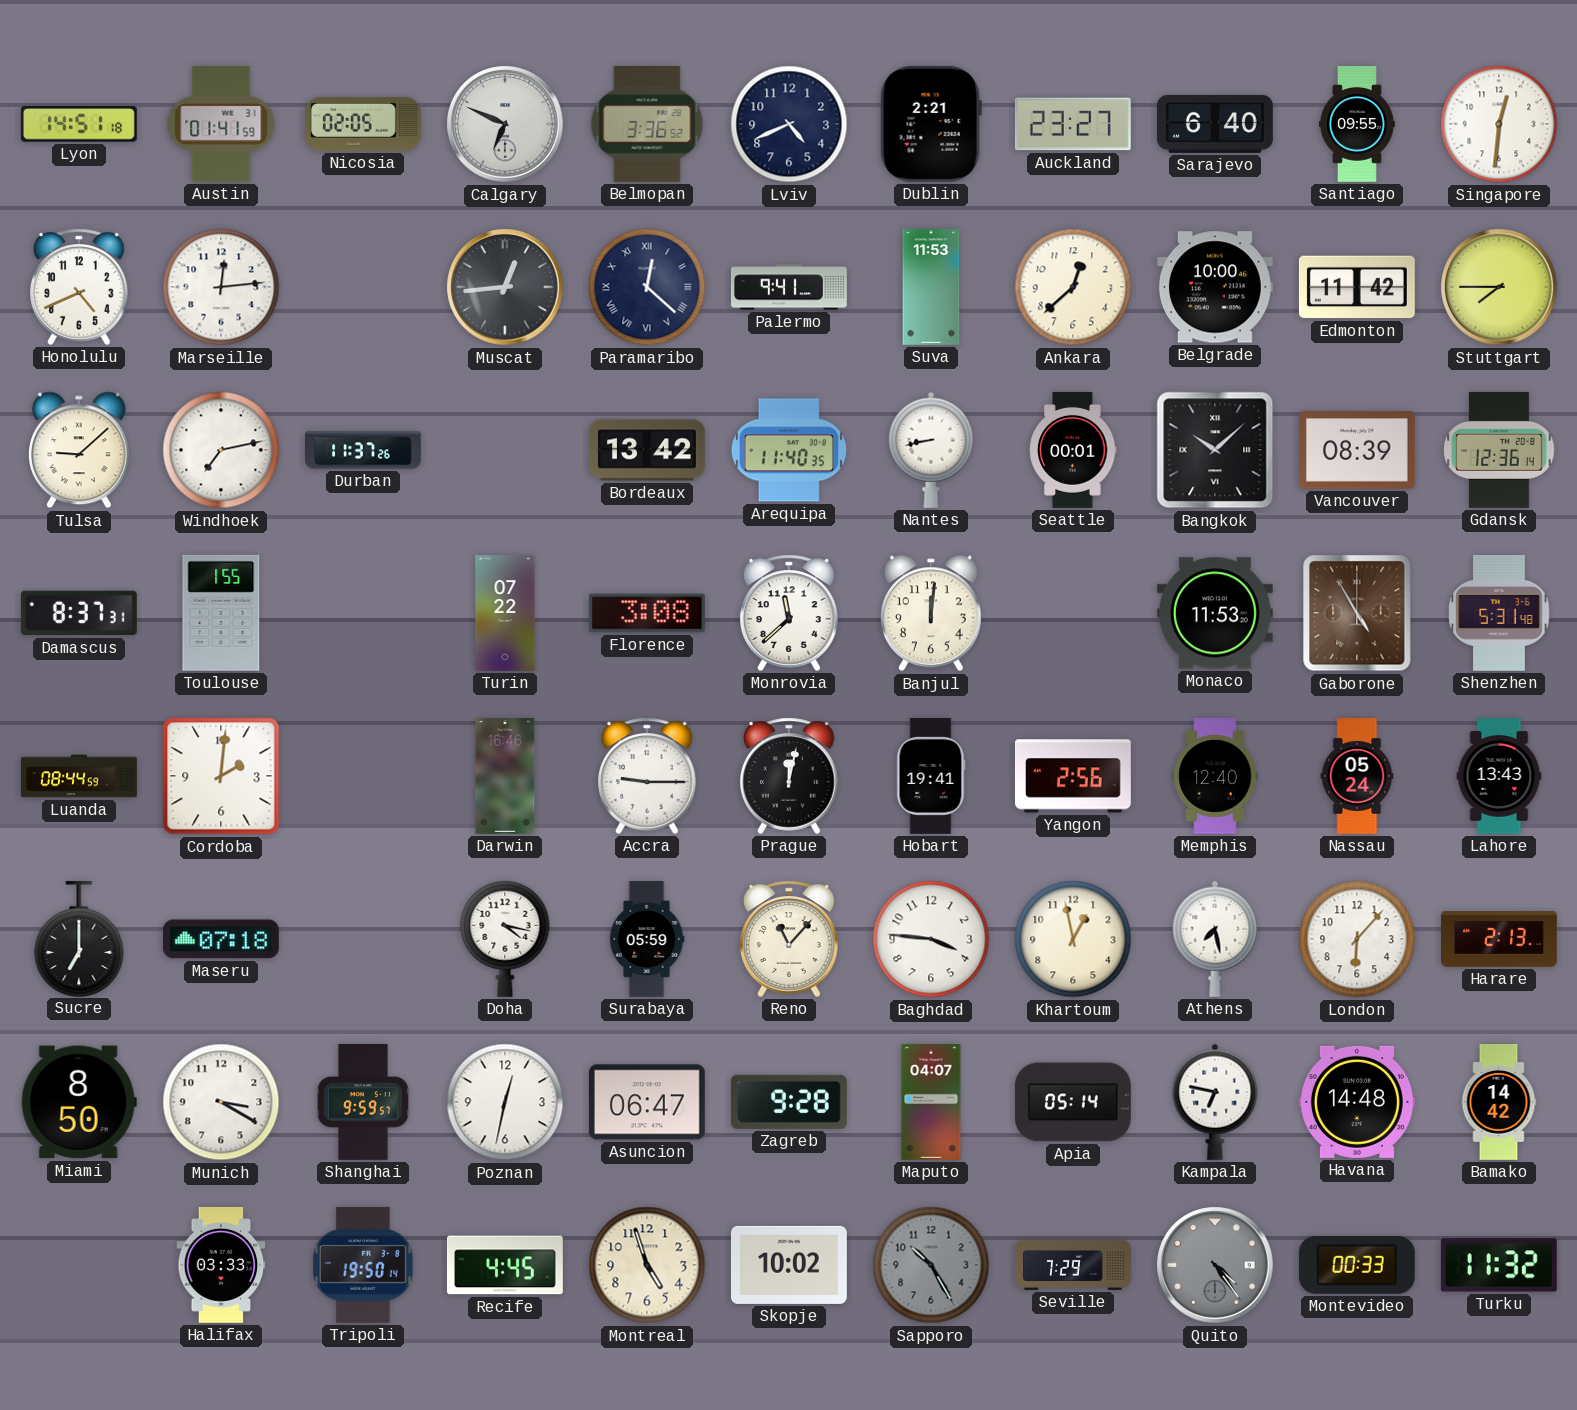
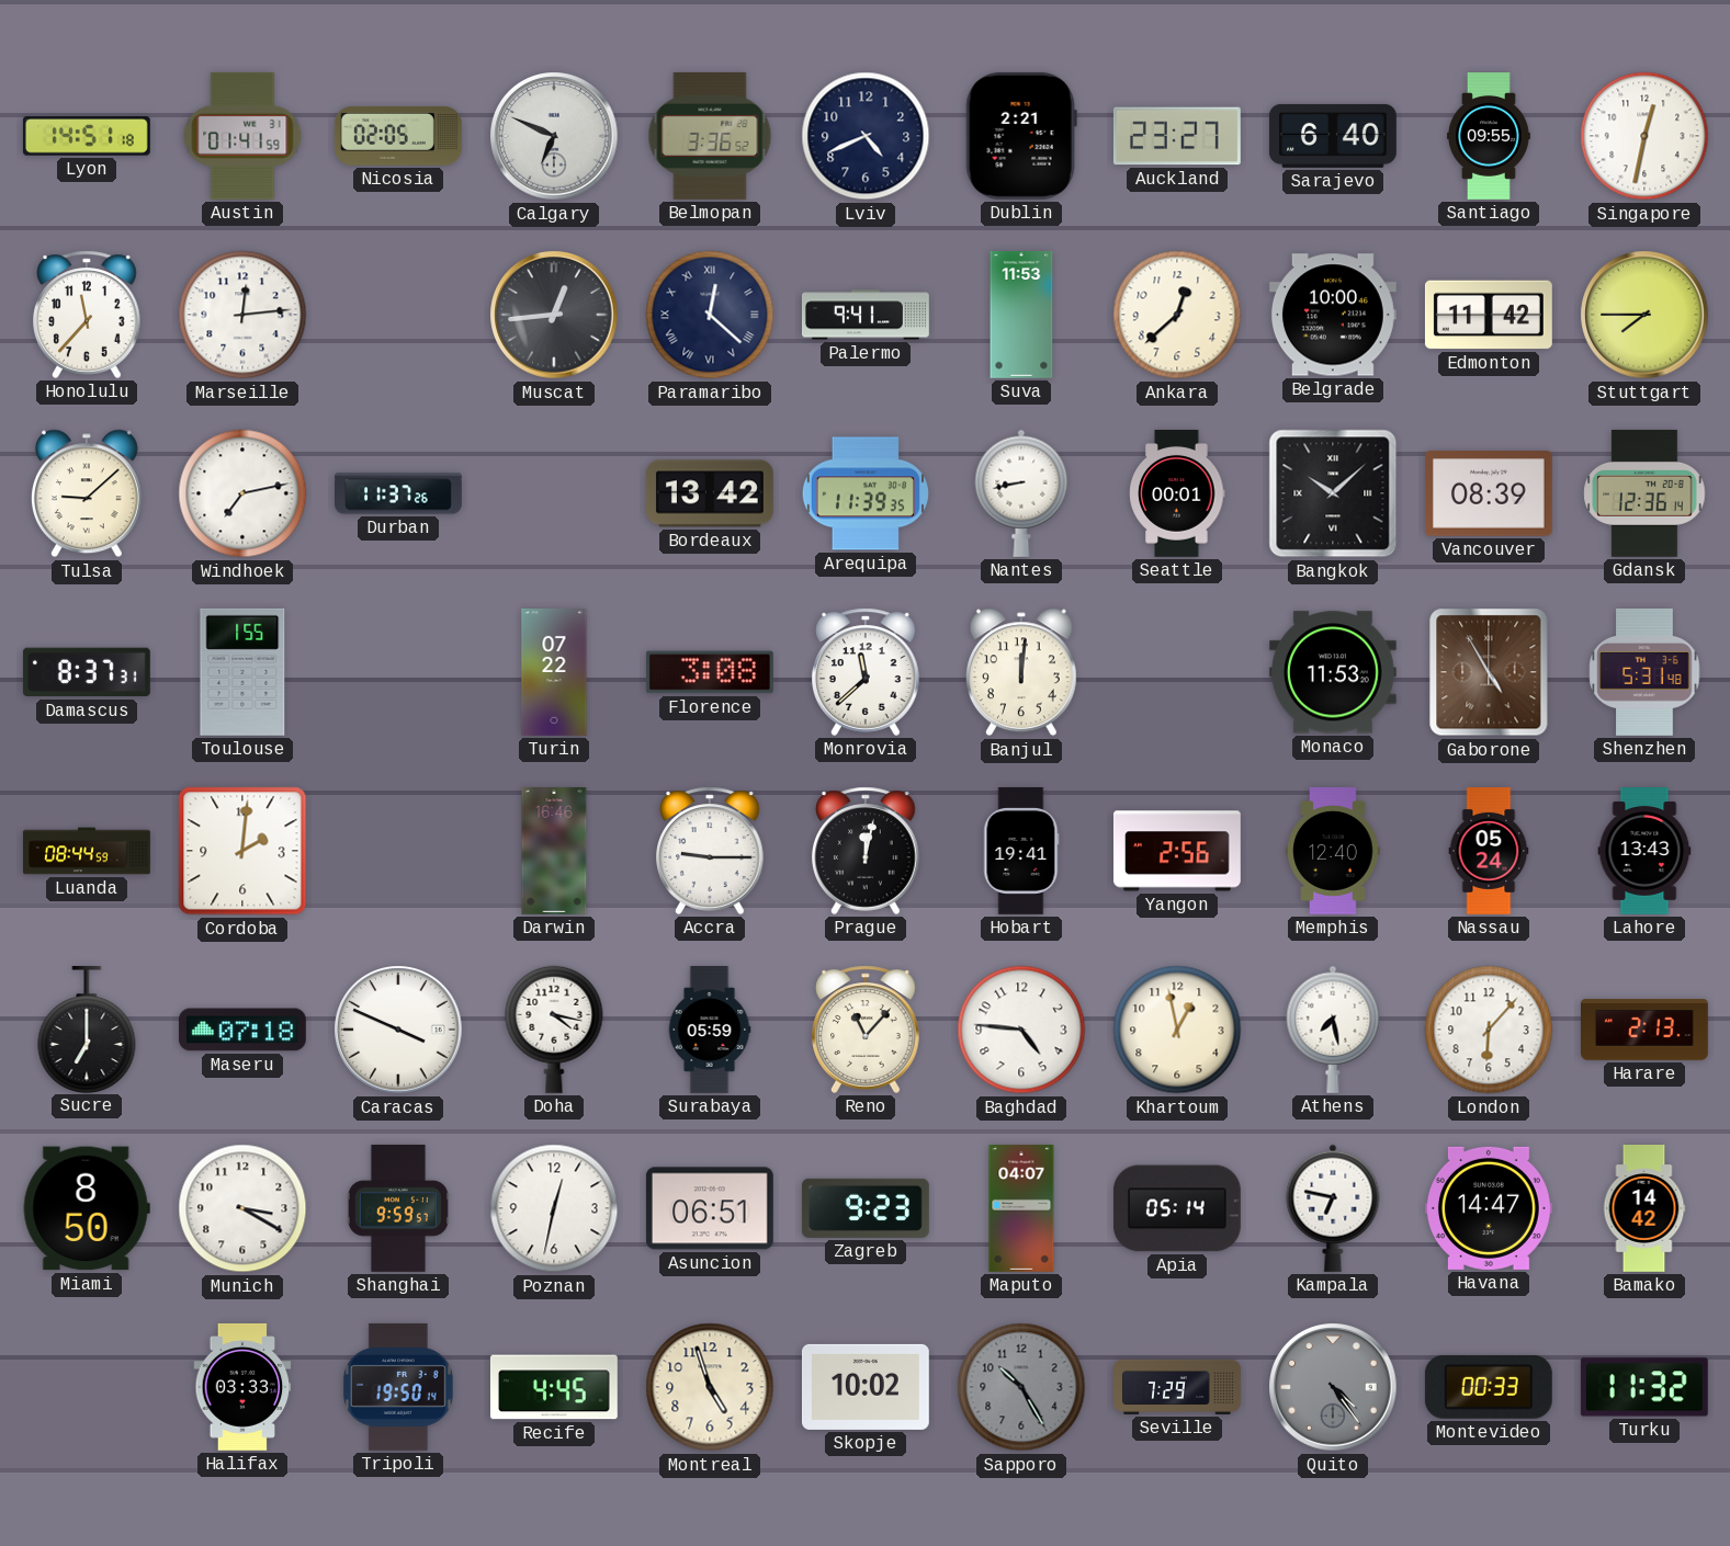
Singapore: 12:31 -> 12:32 (1644, 136)
Honolulu: 4:41 -> 11:37 (88, 315)
Arequipa: 11:40 -> 11:39 (864, 493)
Caracas: none -> 3:49 (398, 1030)
Baghdad: 3:46 -> 4:46 (1021, 1030)
Asuncion: 06:47 -> 06:51 (710, 1208)
Zagreb: 9:28 -> 9:23 (866, 1208)
Havana: 14:48 -> 14:47 (1489, 1208)
